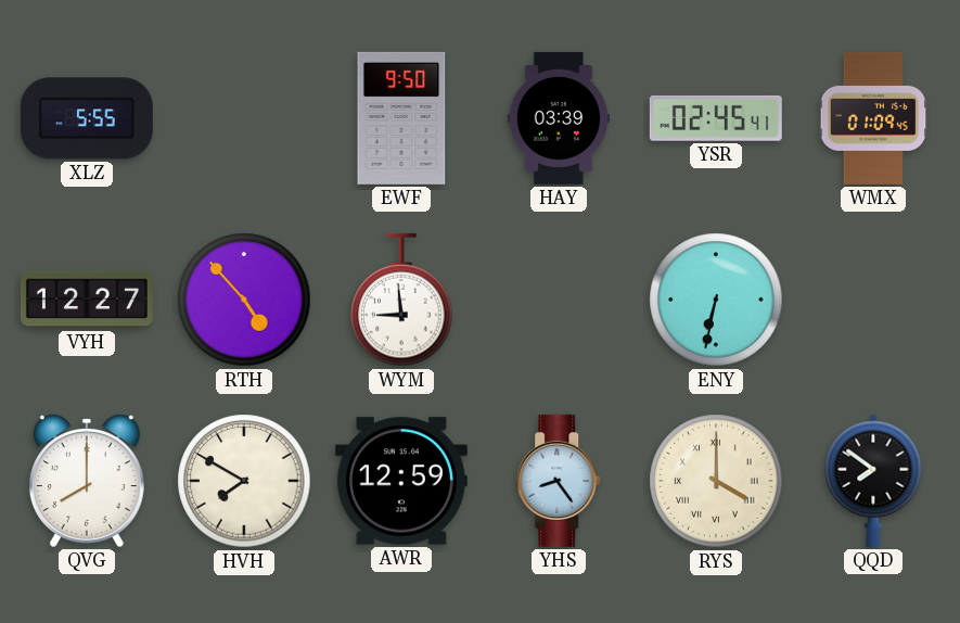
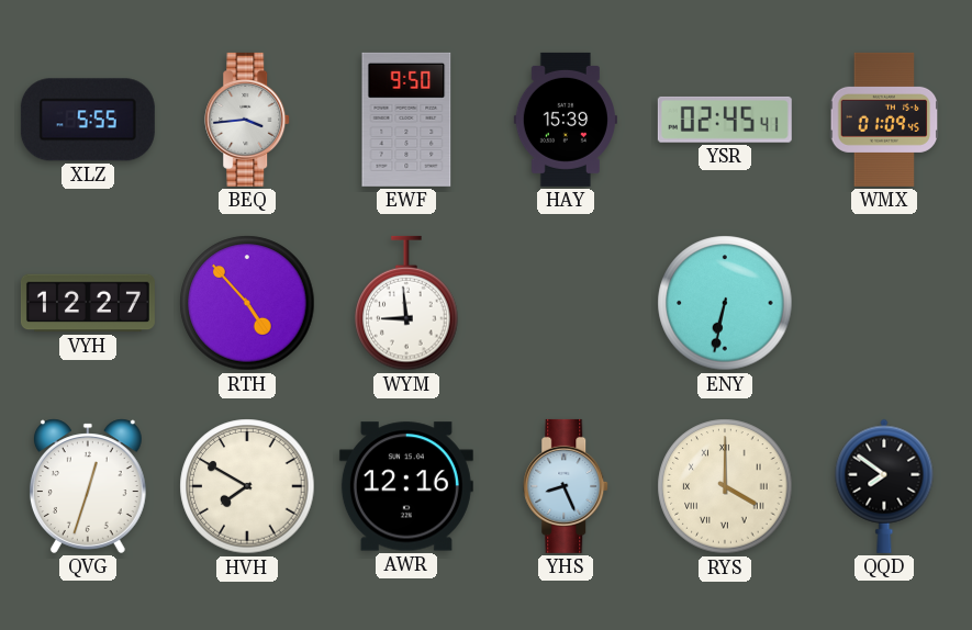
BEQ: none -> 3:44 (248, 120)
HAY: 03:39 -> 15:39 (566, 120)
QVG: 8:00 -> 12:33 (88, 486)
AWR: 12:59 -> 12:16 (406, 486)
YHS: 8:24 -> 8:26 (567, 486)
